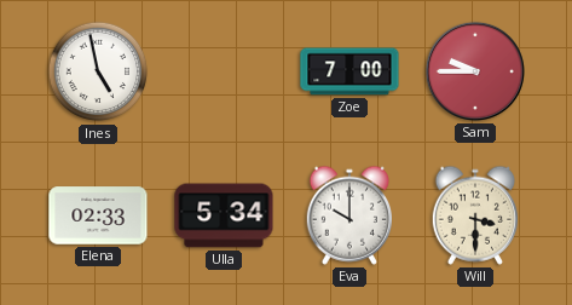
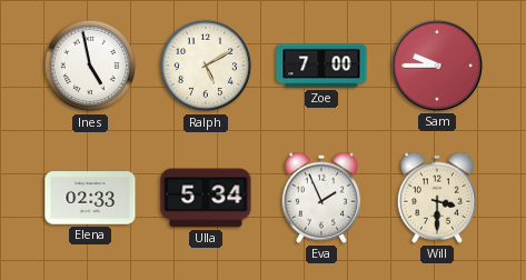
Ralph: none -> 5:10 (206, 66)
Eva: 10:00 -> 1:56 (320, 198)
